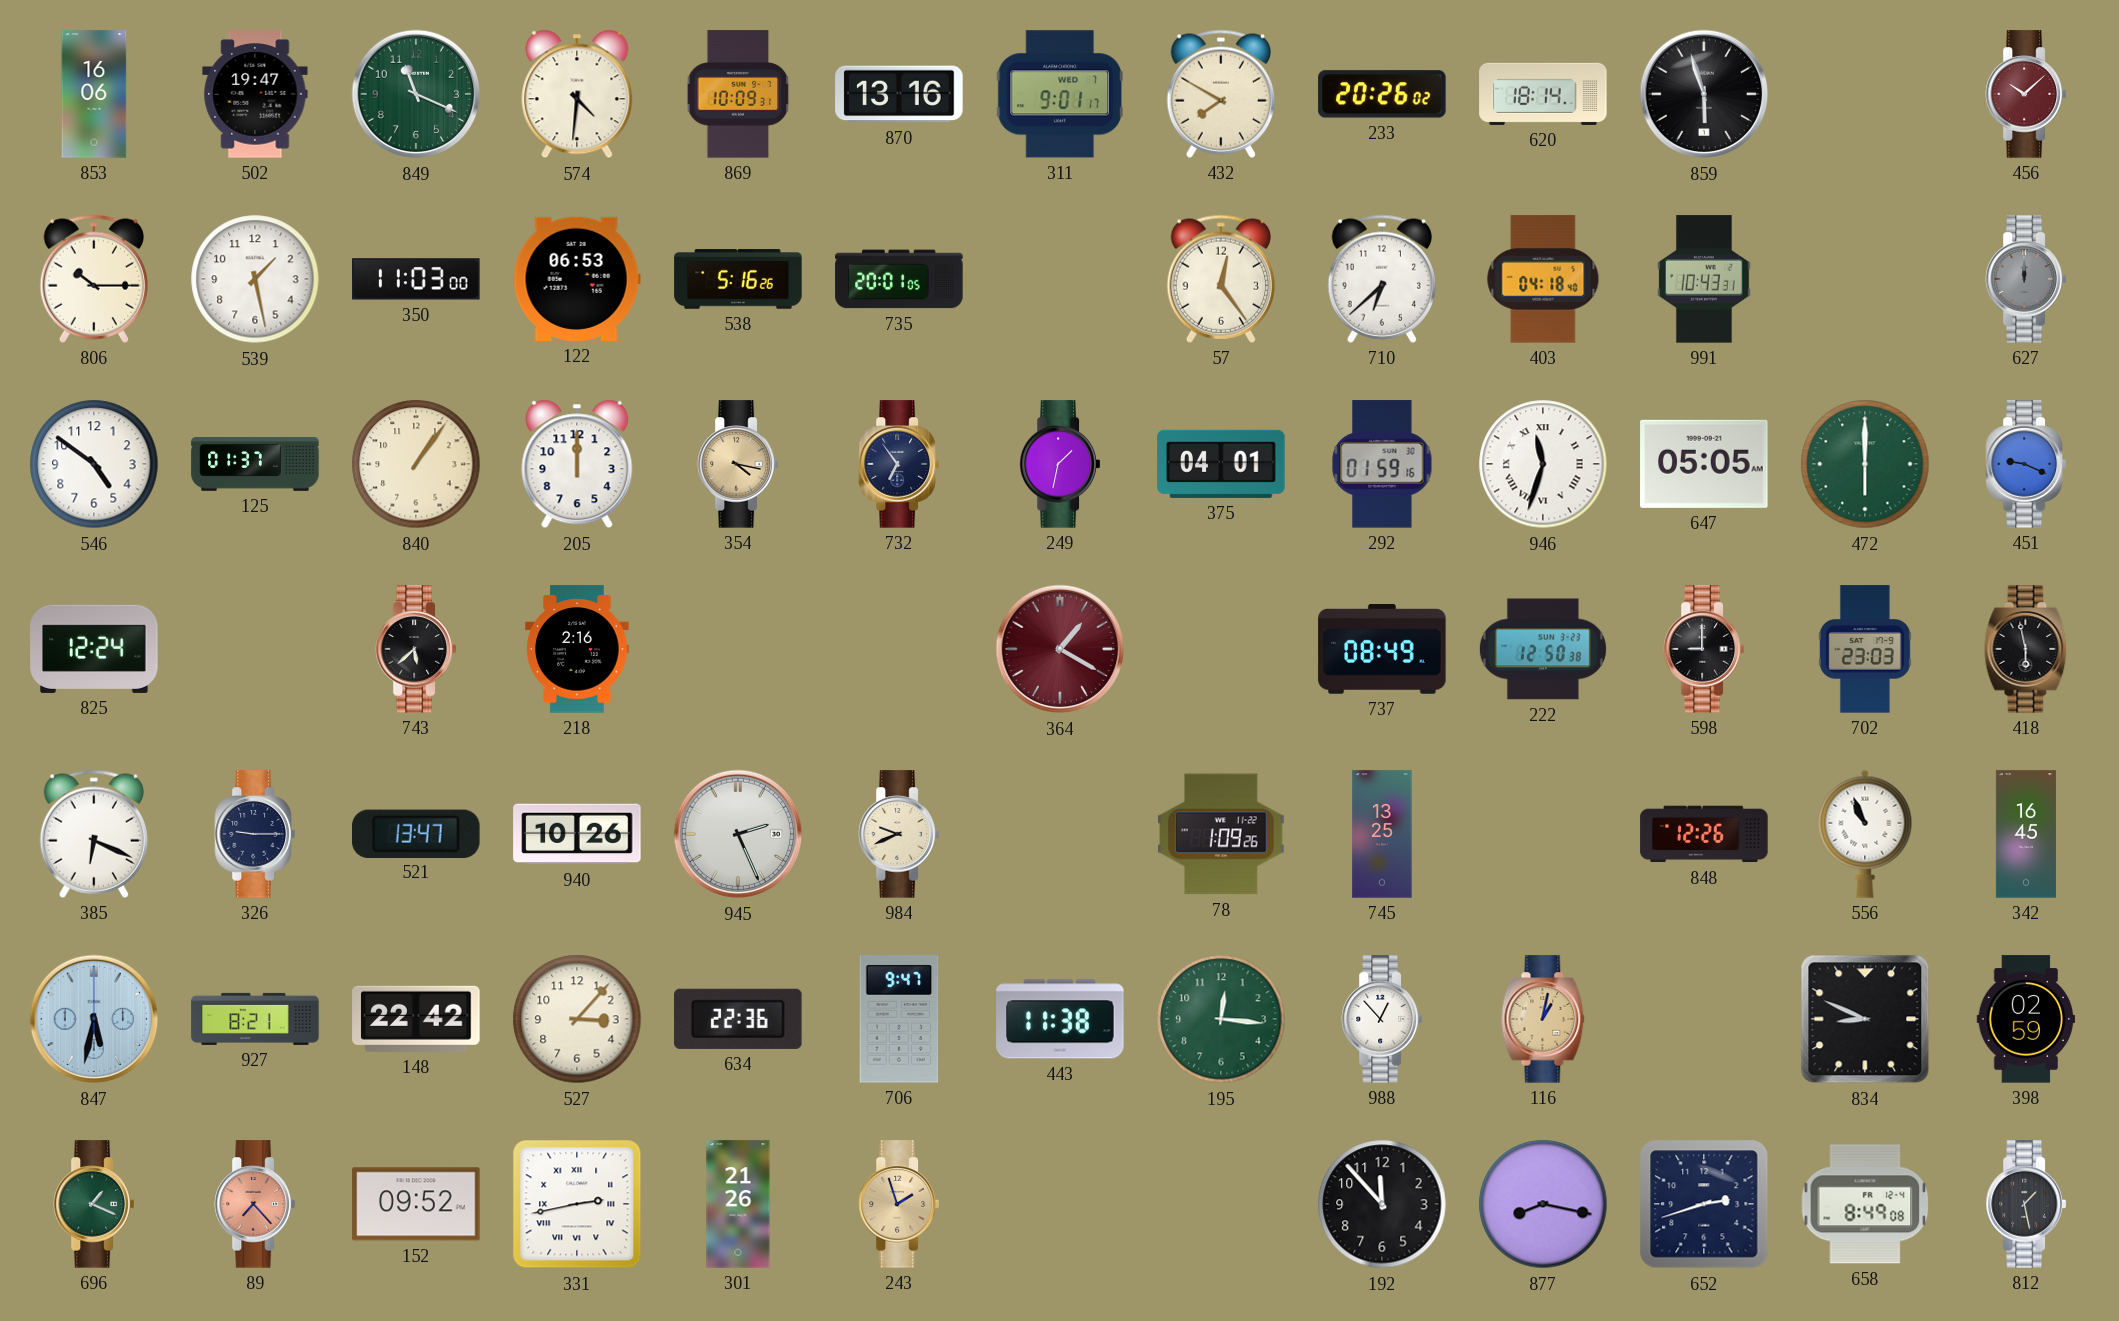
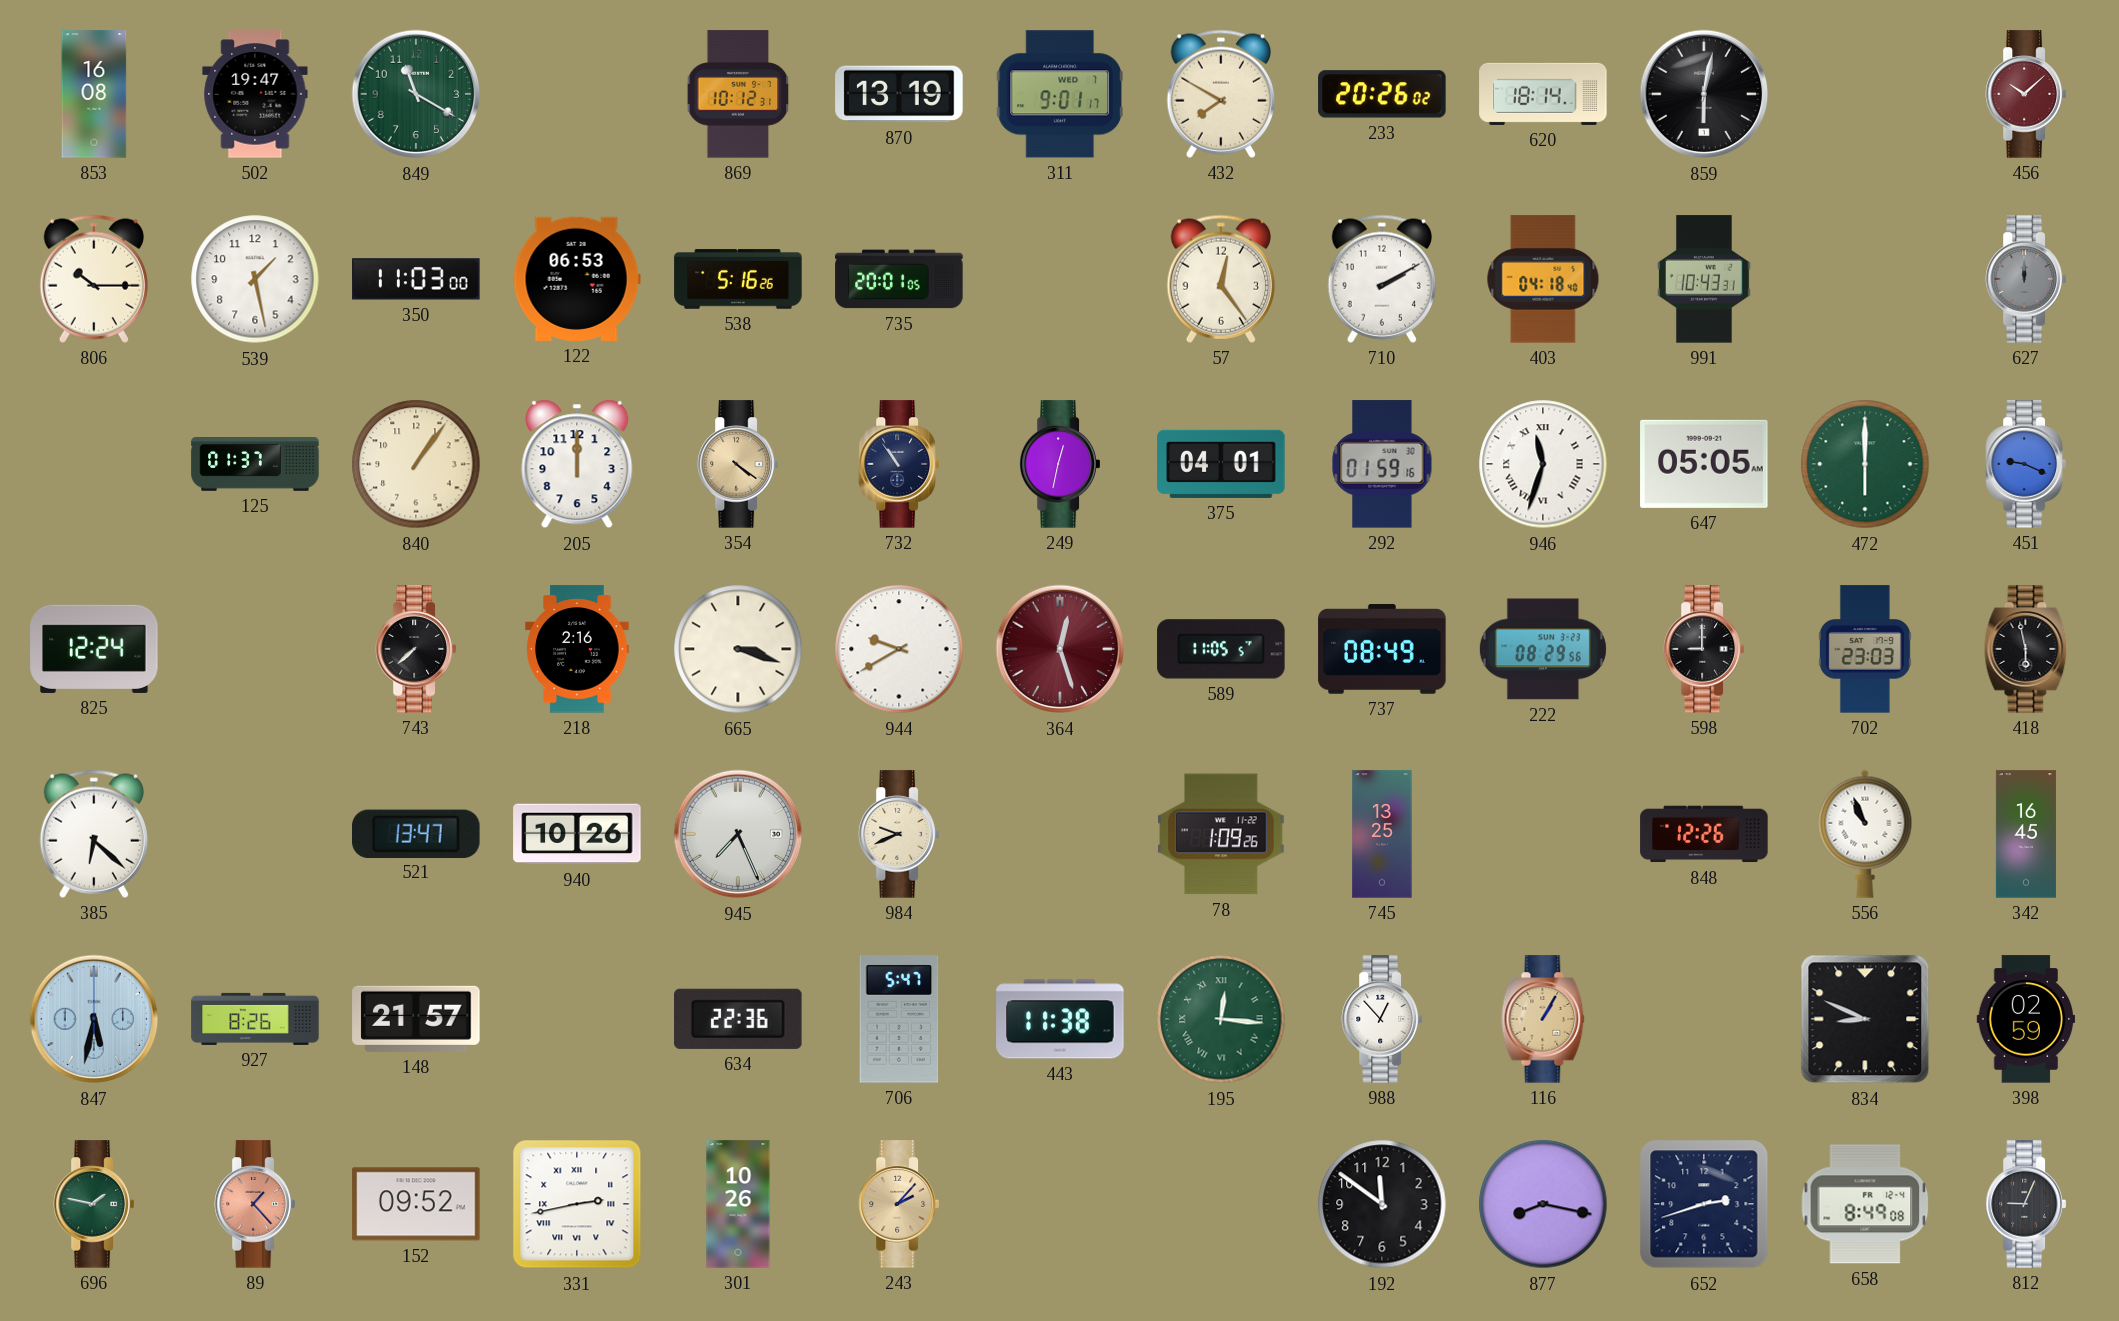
853: 16:06 -> 16:08 (94, 94)
849: 11:19 -> 11:20 (416, 94)
574: 4:31 -> none (577, 94)
869: 10:09 -> 10:12 (738, 94)
870: 13:16 -> 13:19 (899, 94)
859: 5:57 -> 6:02 (1704, 94)
710: 6:38 -> 2:10 (1381, 279)
546: 4:51 -> none (94, 464)
354: 4:17 -> 4:21 (738, 464)
732: 6:54 -> 10:54 (899, 464)
249: 1:32 -> 12:32 (1060, 464)
743: 5:38 -> 7:38 (416, 649)
665: none -> 3:18 (738, 649)
944: none -> 9:40 (899, 649)
364: 1:20 -> 12:27 (1060, 649)
589: none -> 11:05 (1221, 649)
222: 12:50 -> 08:29 (1543, 649)
385: 6:19 -> 6:22 (93, 834)
326: 9:15 -> none (255, 834)
945: 2:26 -> 7:26 (738, 834)
927: 8:21 -> 8:26 (255, 1019)
148: 22:42 -> 21:57 (416, 1019)
527: 3:07 -> none (577, 1019)
706: 9:47 -> 5:47 (899, 1019)
195 numerals: Arabic -> Roman (1221, 1019)
116: 1:02 -> 1:05 (1543, 1019)
696: 1:19 -> 1:47 (94, 1204)
89: 7:23 -> 1:23 (255, 1204)
301: 21:26 -> 10:26 (738, 1204)
243: 1:57 -> 2:07 (899, 1204)
192: 11:53 -> 11:51 (1382, 1204)
812: 1:28 -> 9:04 (2026, 1204)
